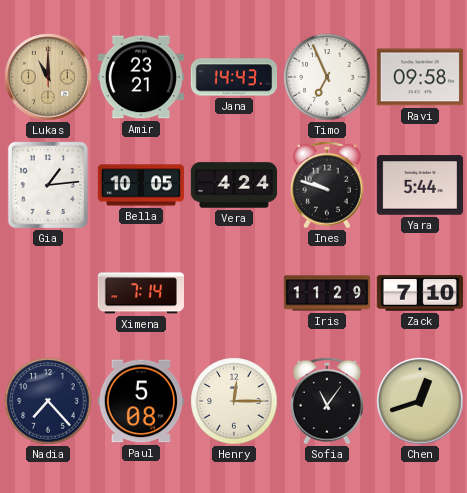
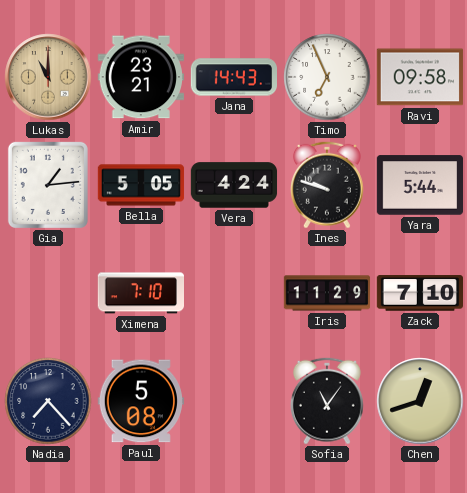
Bella: 10:05 -> 5:05 (141, 185)
Ximena: 7:14 -> 7:10 (140, 293)
Henry: 12:15 -> none (234, 401)
